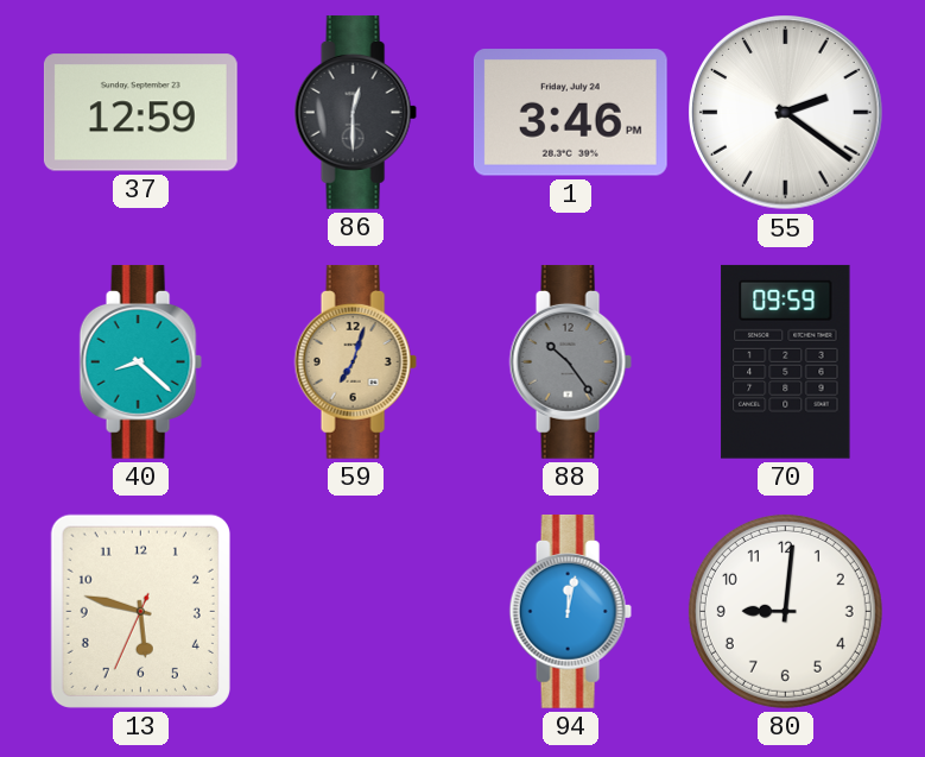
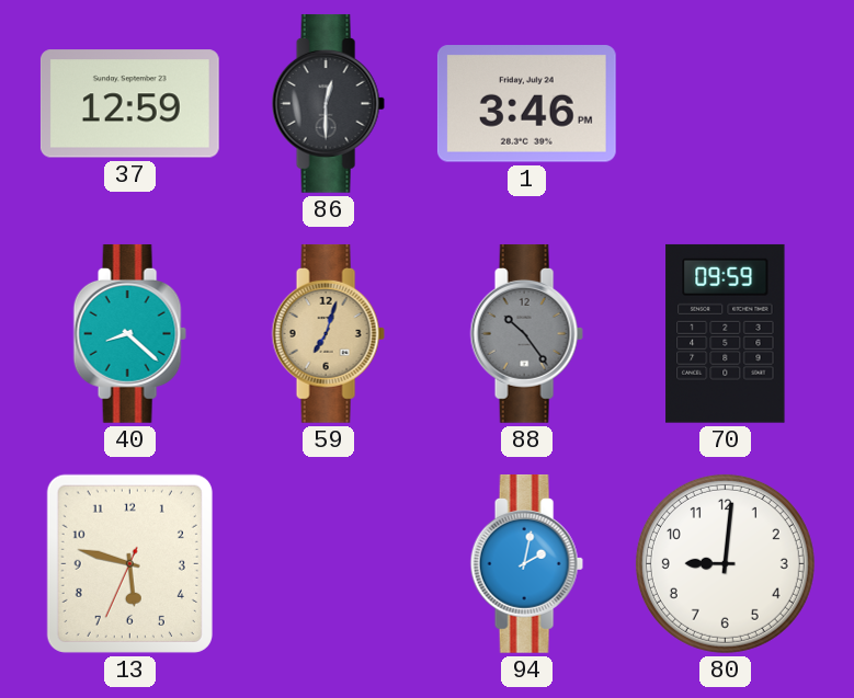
55: 2:21 -> none (786, 113)
94: 12:02 -> 2:02 (526, 563)
